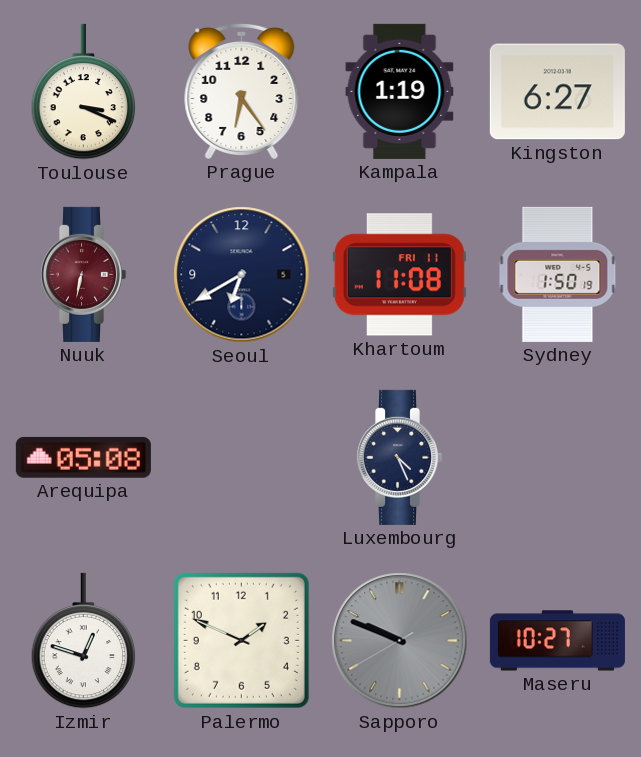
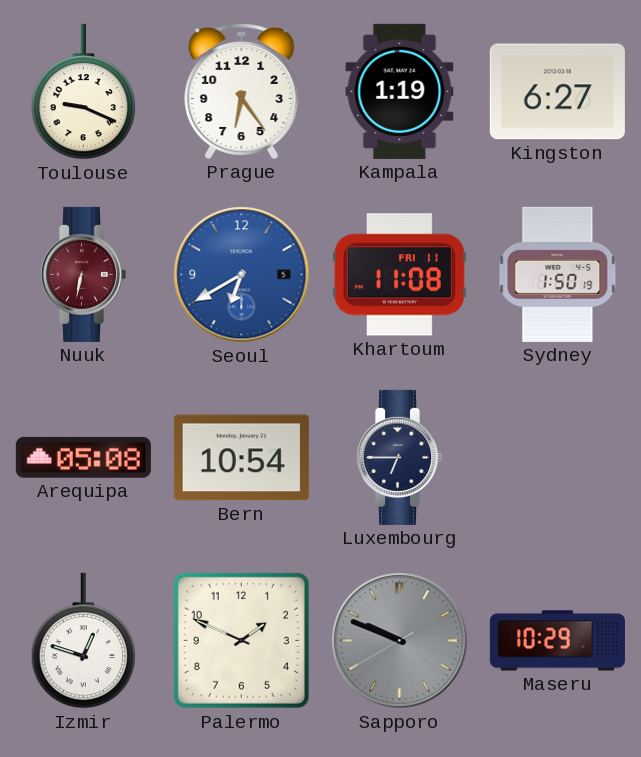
Toulouse: 3:19 -> 9:19 (84, 92)
Seoul dial: navy -> blue (242, 275)
Bern: none -> 10:54 (241, 458)
Luxembourg: 4:26 -> 6:45 (400, 457)
Maseru: 10:27 -> 10:29 (557, 641)
